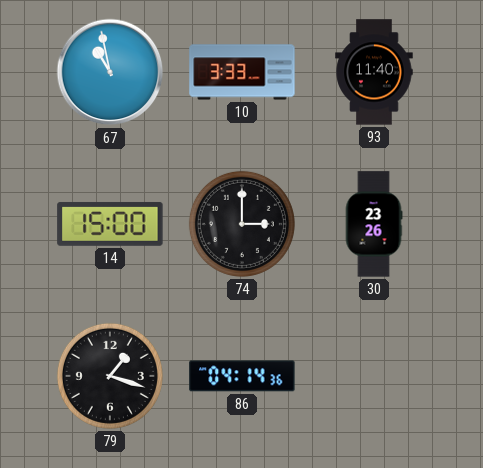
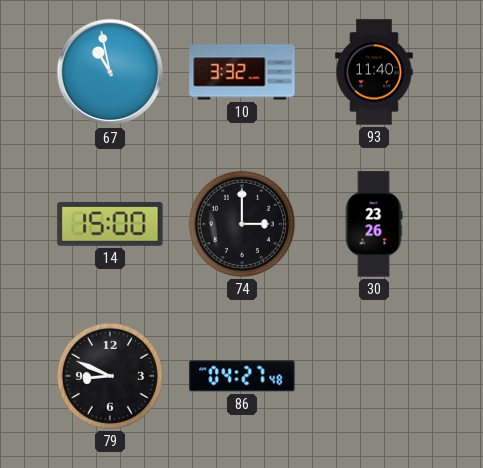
10: 3:33 -> 3:32 (242, 72)
79: 1:18 -> 8:49 (110, 376)
86: 04:14 -> 04:27 (242, 376)
